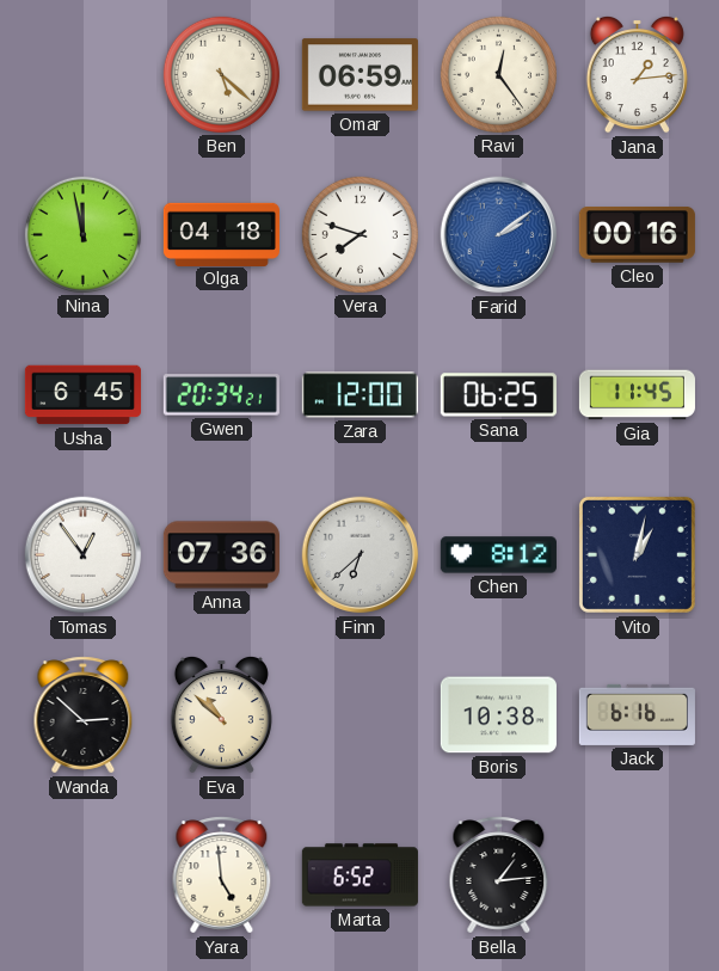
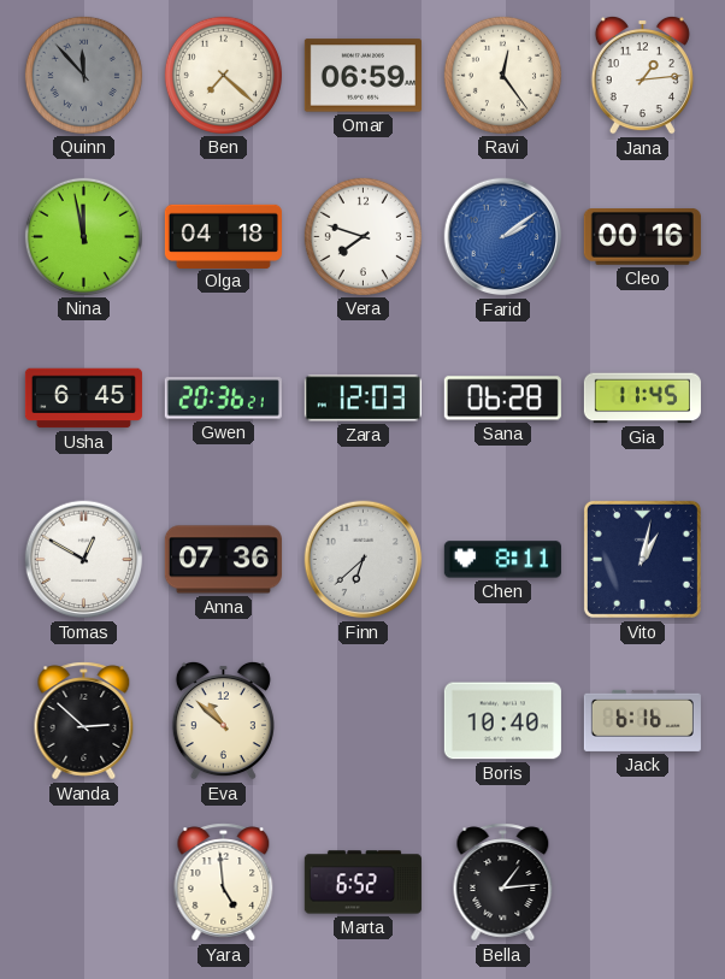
Quinn: none -> 11:53 (83, 75)
Ben: 5:22 -> 7:22 (223, 75)
Gwen: 20:34 -> 20:36 (223, 399)
Zara: 12:00 -> 12:03 (362, 399)
Sana: 06:25 -> 06:28 (502, 399)
Tomas: 12:54 -> 12:50 (84, 560)
Chen: 8:12 -> 8:11 (502, 560)
Boris: 10:38 -> 10:40 (502, 721)
